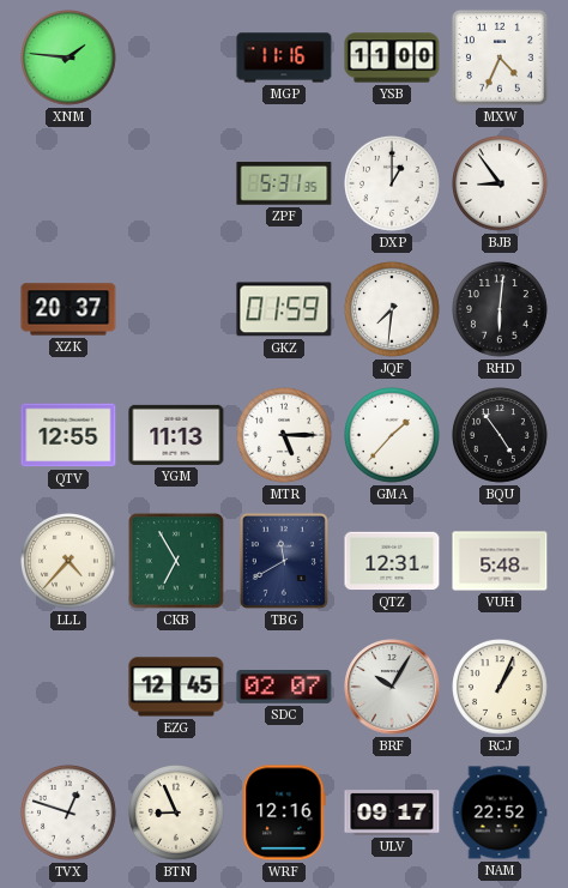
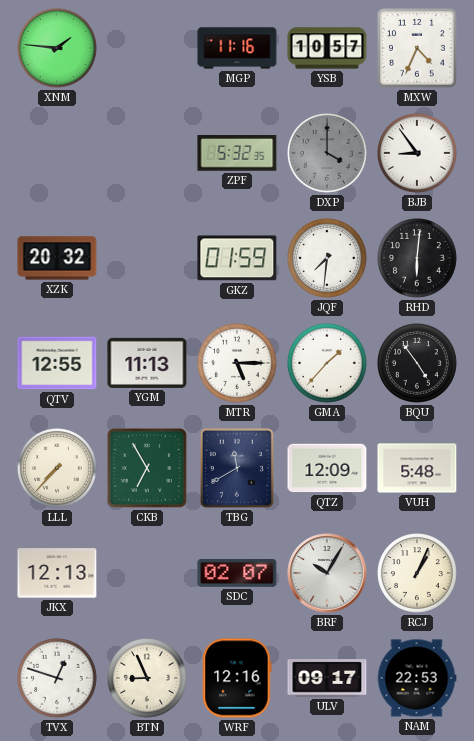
YSB: 11:00 -> 10:57 (327, 48)
ZPF: 5:31 -> 5:32 (237, 153)
DXP: 1:00 -> 4:00 (328, 154)
DXP dial: white -> grey (328, 154)
XZK: 20:37 -> 20:32 (57, 258)
LLL: 4:37 -> 7:37 (58, 469)
QTZ: 12:31 -> 12:09 (327, 468)
JKX: none -> 12:13 (57, 573)
EZG: 12:45 -> none (176, 687)
NAM: 22:52 -> 22:53 (417, 678)
